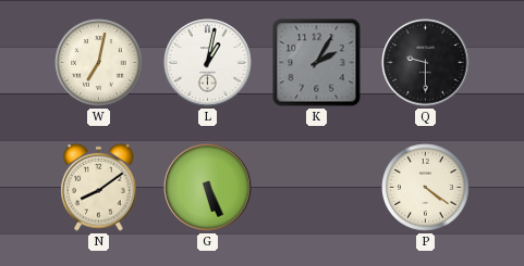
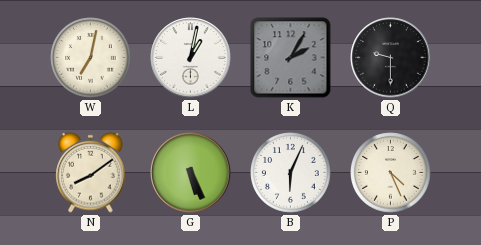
B: none -> 6:04 (291, 173)
P: 4:21 -> 4:26 (391, 173)
